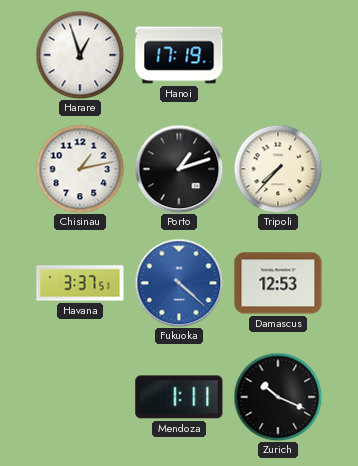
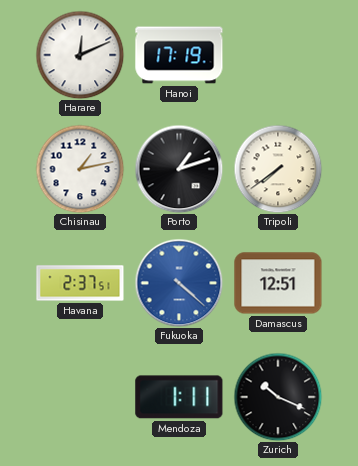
Harare: 12:57 -> 12:11 (80, 55)
Tripoli: 7:37 -> 7:39 (278, 169)
Havana: 3:37 -> 2:37 (80, 283)
Damascus: 12:53 -> 12:51 (278, 283)
